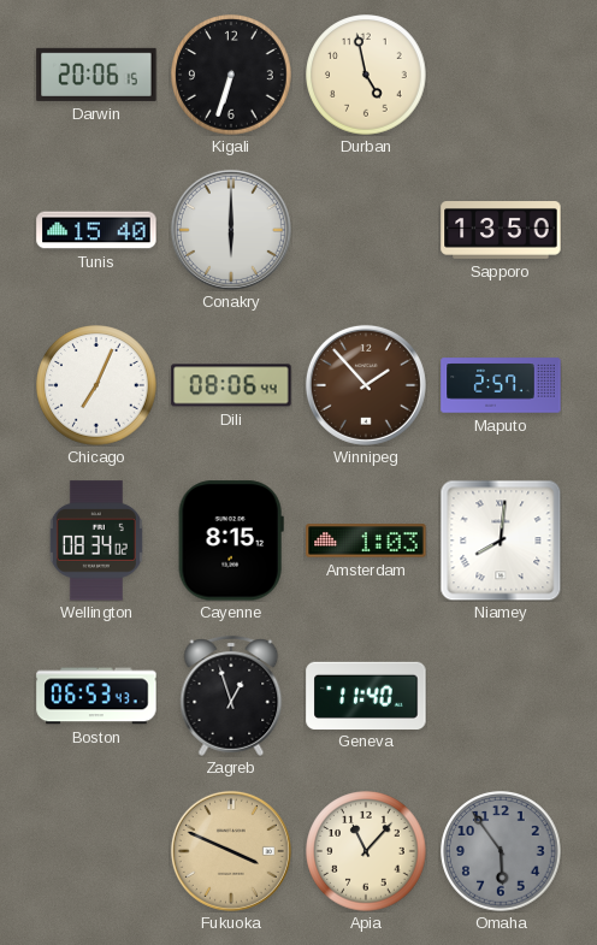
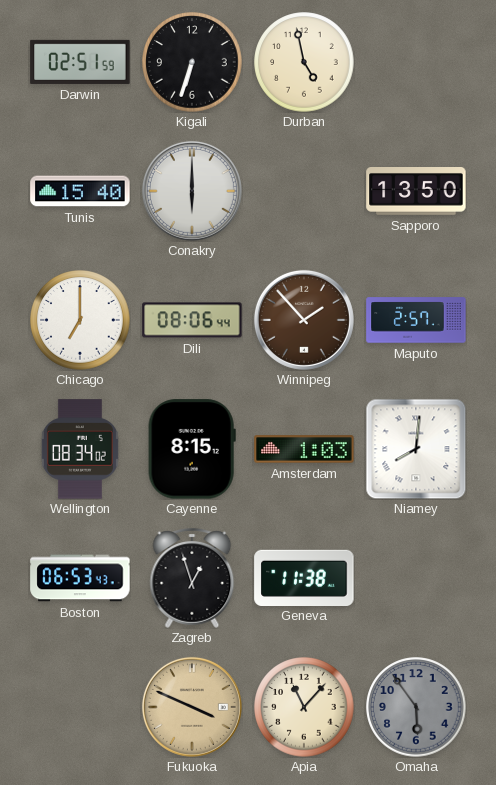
Darwin: 20:06 -> 02:51 (80, 62)
Chicago: 7:04 -> 7:00 (80, 320)
Geneva: 11:40 -> 11:38 (304, 577)
